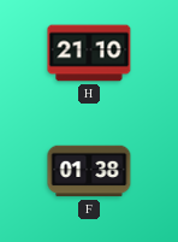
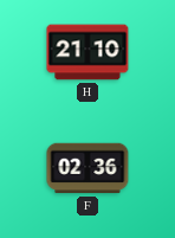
F: 01:38 -> 02:36 (87, 168)
